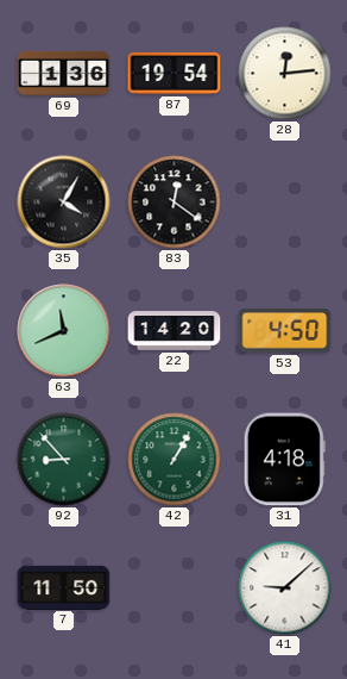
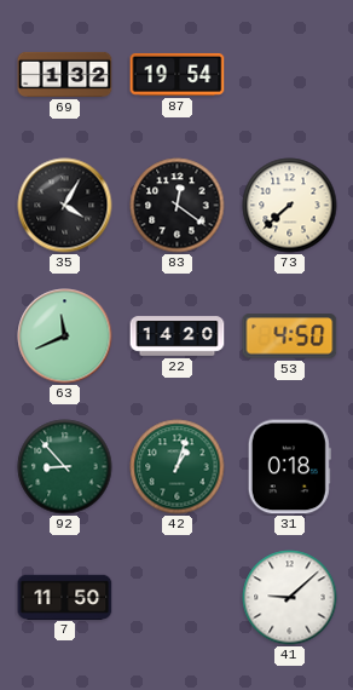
69: 1:36 -> 1:32 (65, 74)
28: 12:14 -> none (285, 74)
73: none -> 7:38 (290, 206)
42: 1:05 -> 1:03 (178, 467)
31: 4:18 -> 0:18 (289, 467)
